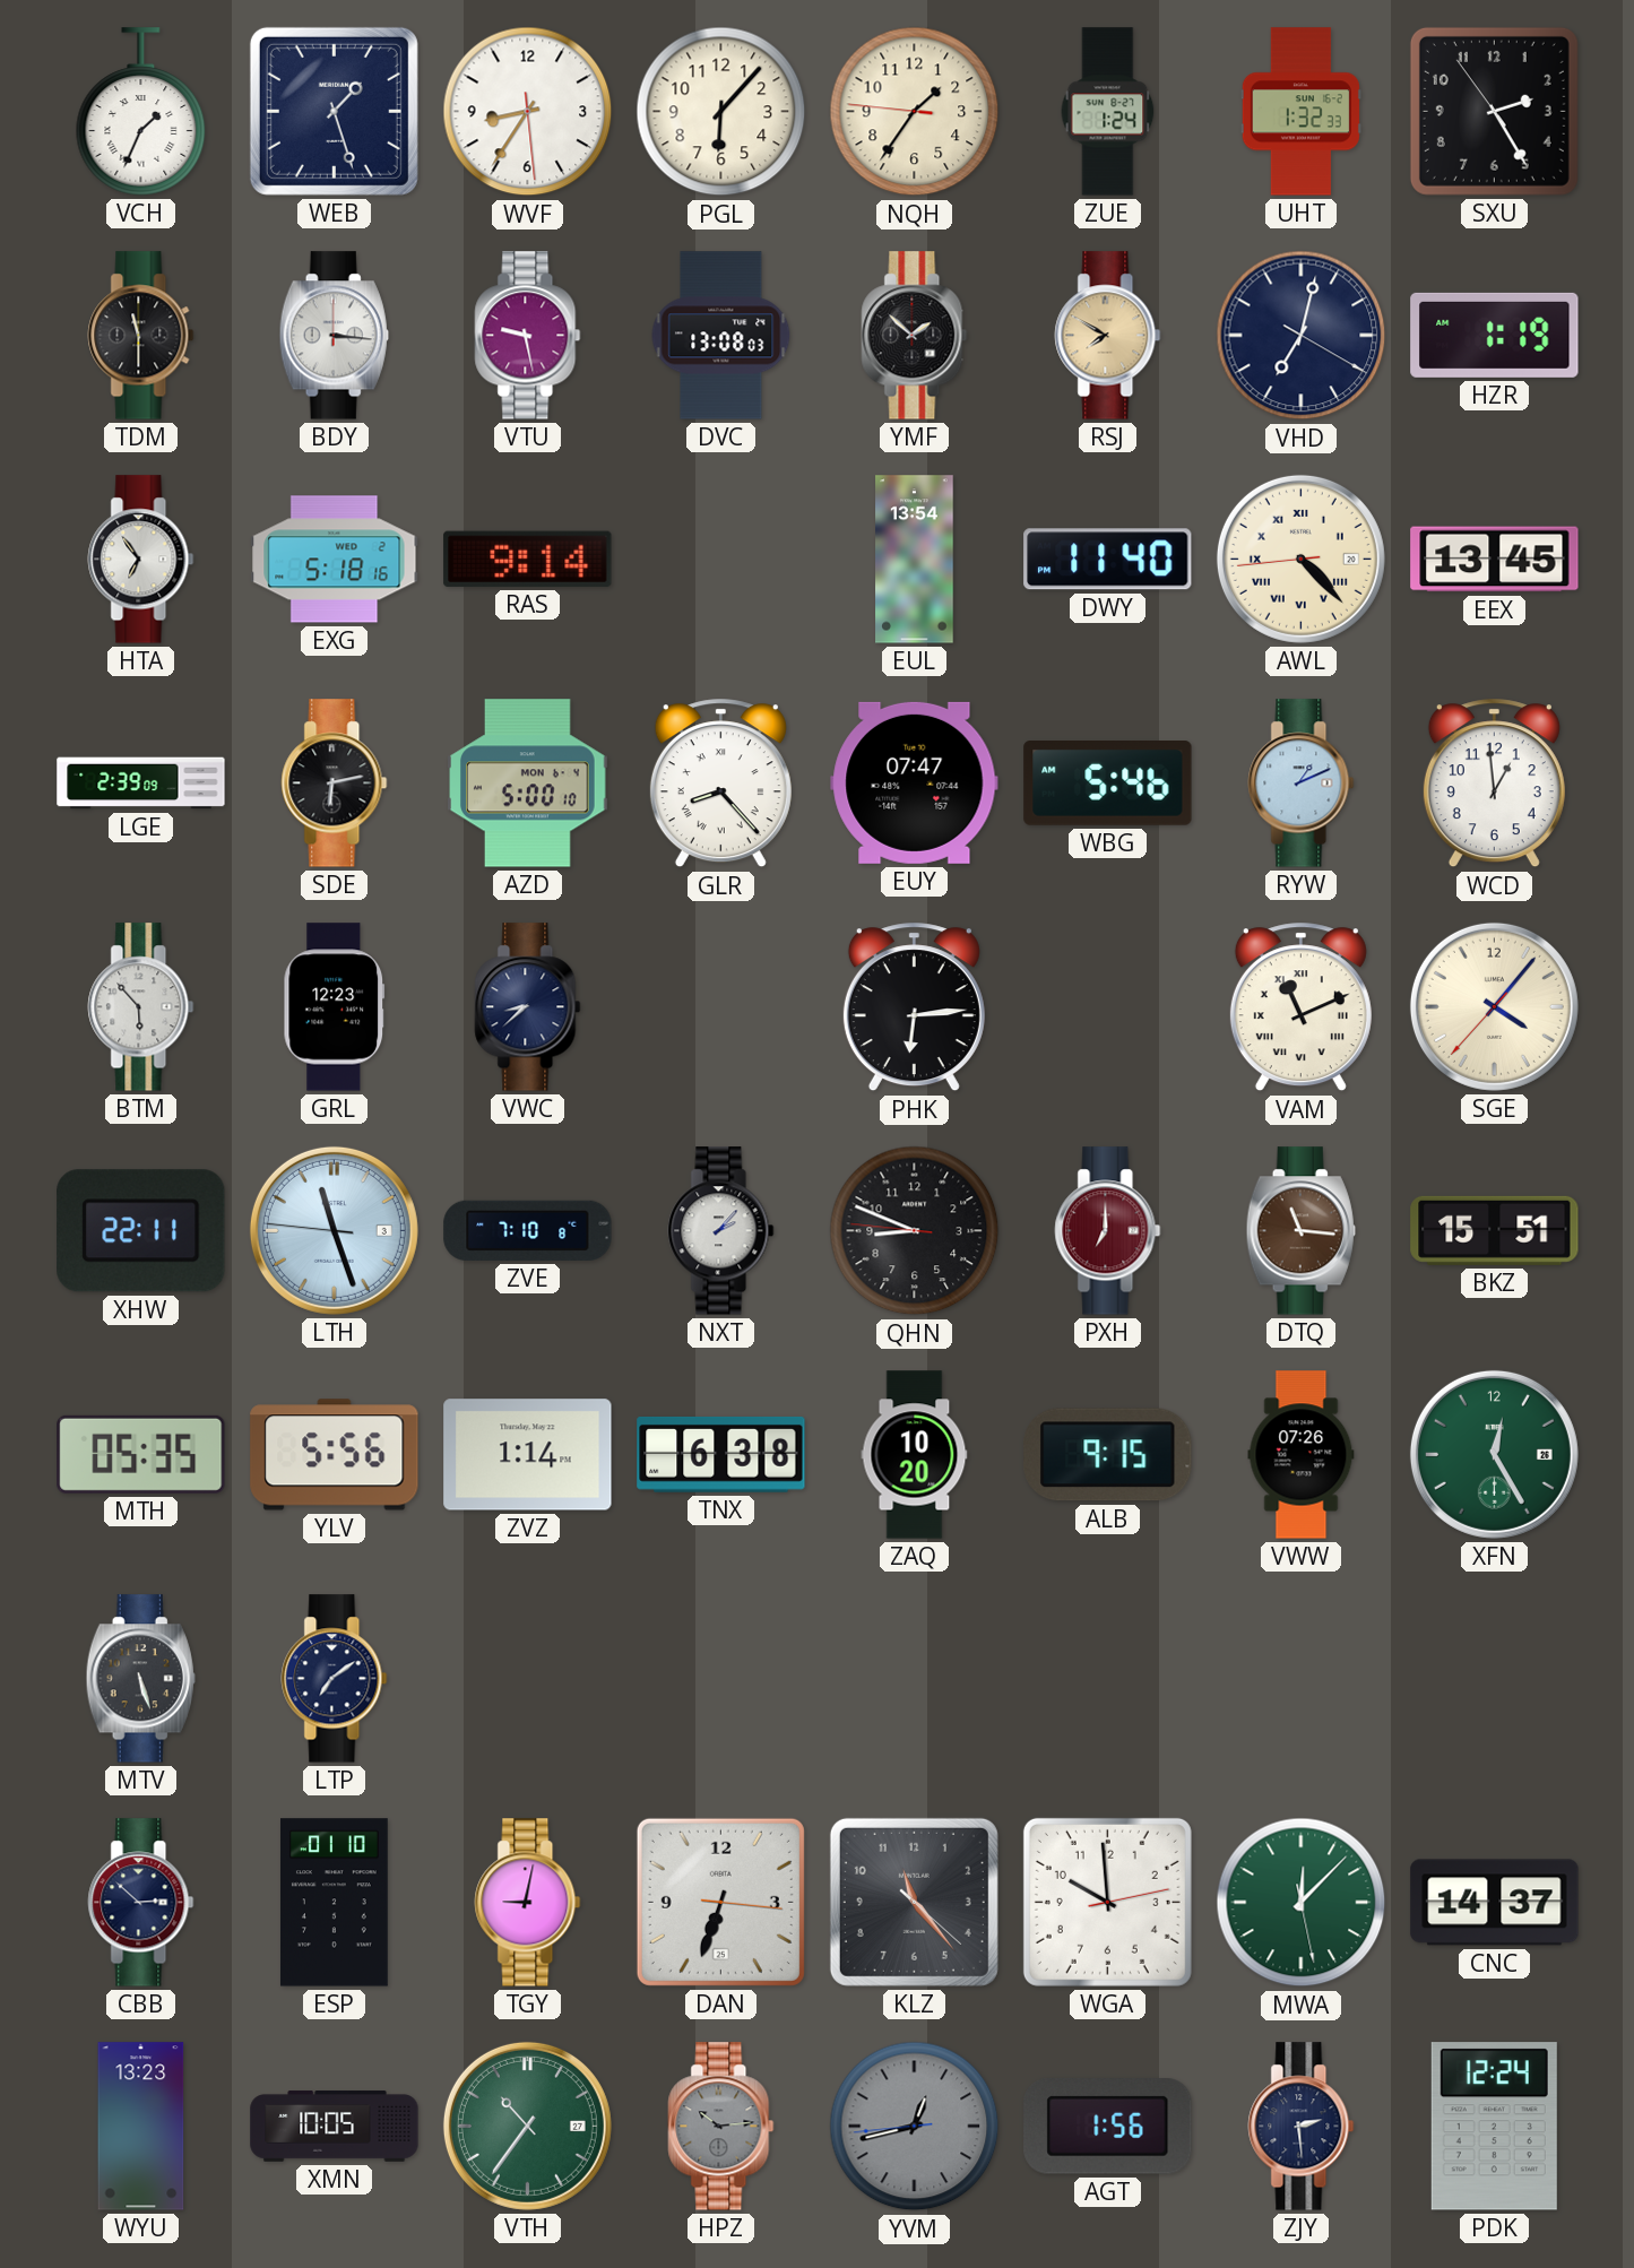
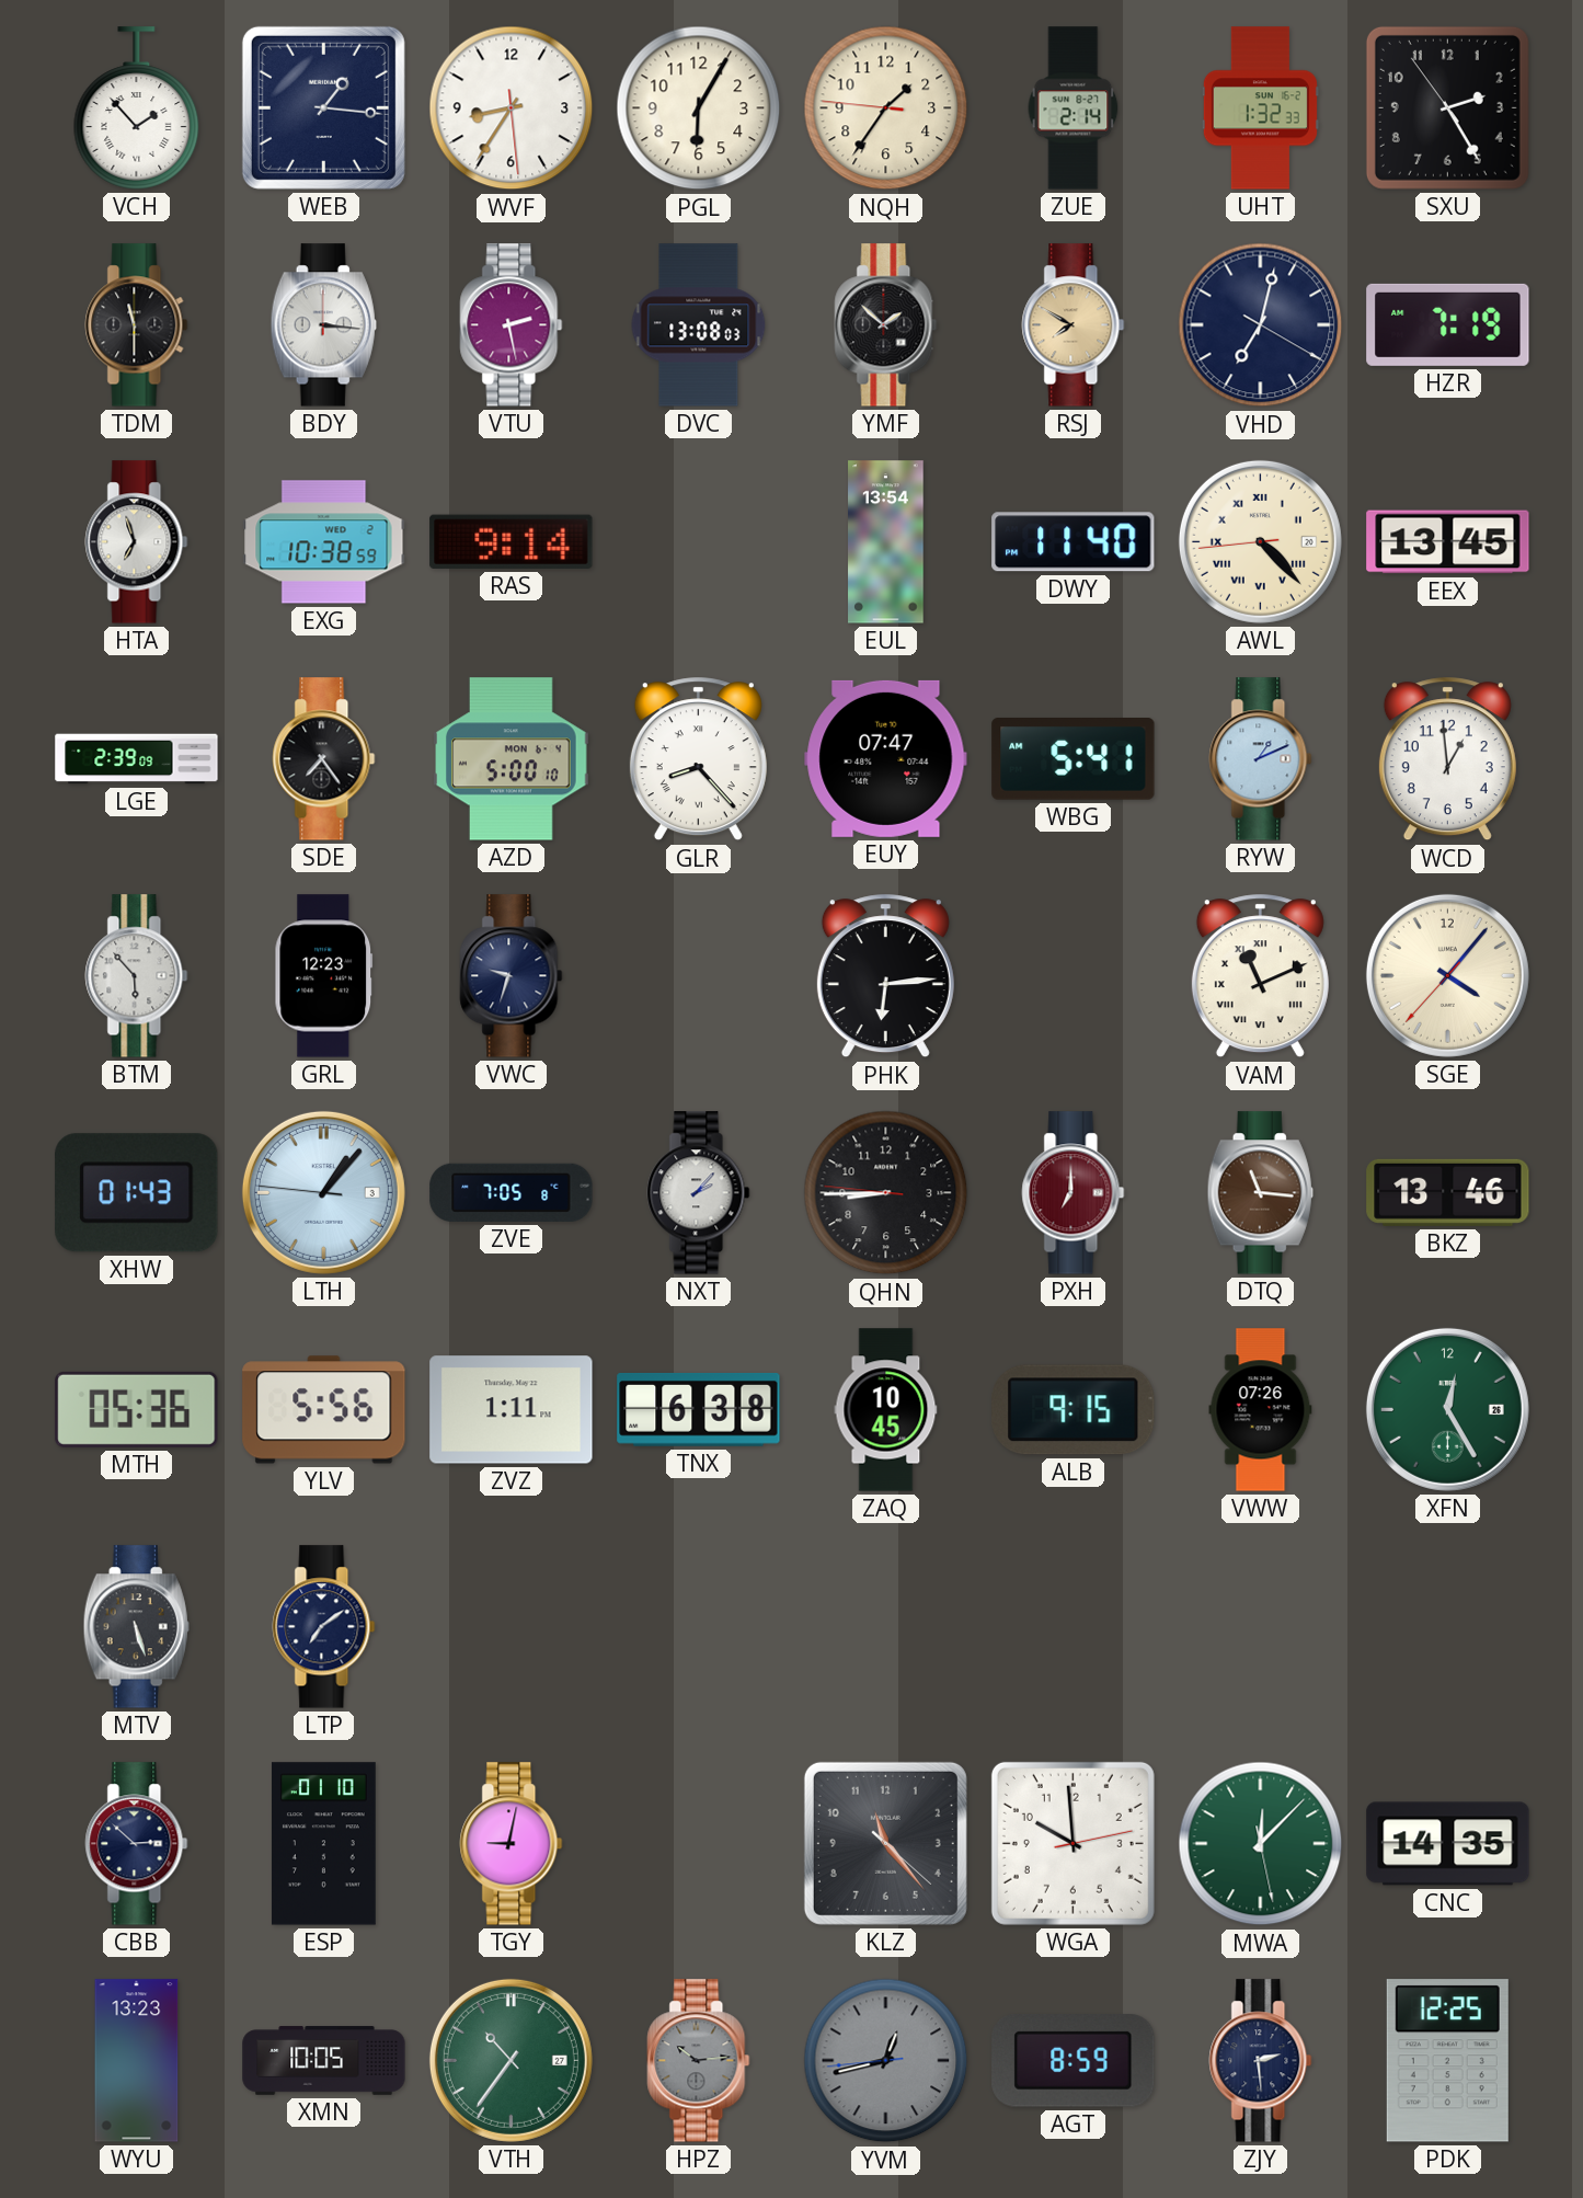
VCH: 1:34 -> 1:53 (137, 108)
WEB: 1:27 -> 1:16 (323, 107)
PGL: 6:07 -> 6:05 (699, 108)
ZUE: 1:24 -> 2:14 (1074, 108)
VTU: 9:28 -> 2:28 (512, 325)
HZR: 1:19 -> 7:19 (1448, 324)
HTA: 6:54 -> 6:57 (137, 542)
EXG: 5:18 -> 10:38 (324, 542)
SDE: 6:13 -> 7:24 (324, 759)
WBG: 5:46 -> 5:41 (1074, 759)
VWC: 8:38 -> 9:33 (512, 976)
XHW: 22:11 -> 01:43 (137, 1193)
LTH: 11:26 -> 1:06 (323, 1192)
ZVE: 7:10 -> 7:05 (512, 1192)
QHN: 8:48 -> 8:44 (886, 1193)
BKZ: 15:51 -> 13:46 (1448, 1192)
MTH: 05:35 -> 05:36 (137, 1409)
ZVZ: 1:14 -> 1:11 (512, 1410)
ZAQ: 10:20 -> 10:45 (886, 1410)
DAN: 6:33 -> none (720, 1902)
CNC: 14:37 -> 14:35 (1448, 1844)
AGT: 1:56 -> 8:59 (1074, 2061)
PDK: 12:24 -> 12:25 (1447, 2061)
